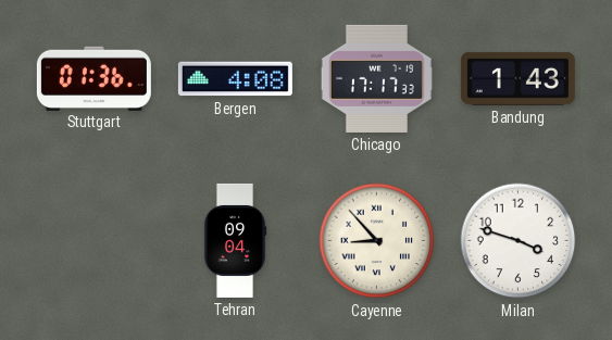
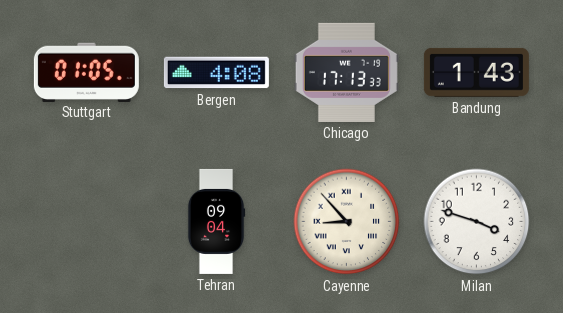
Stuttgart: 01:36 -> 01:05 (86, 72)
Chicago: 17:17 -> 17:13 (346, 72)
